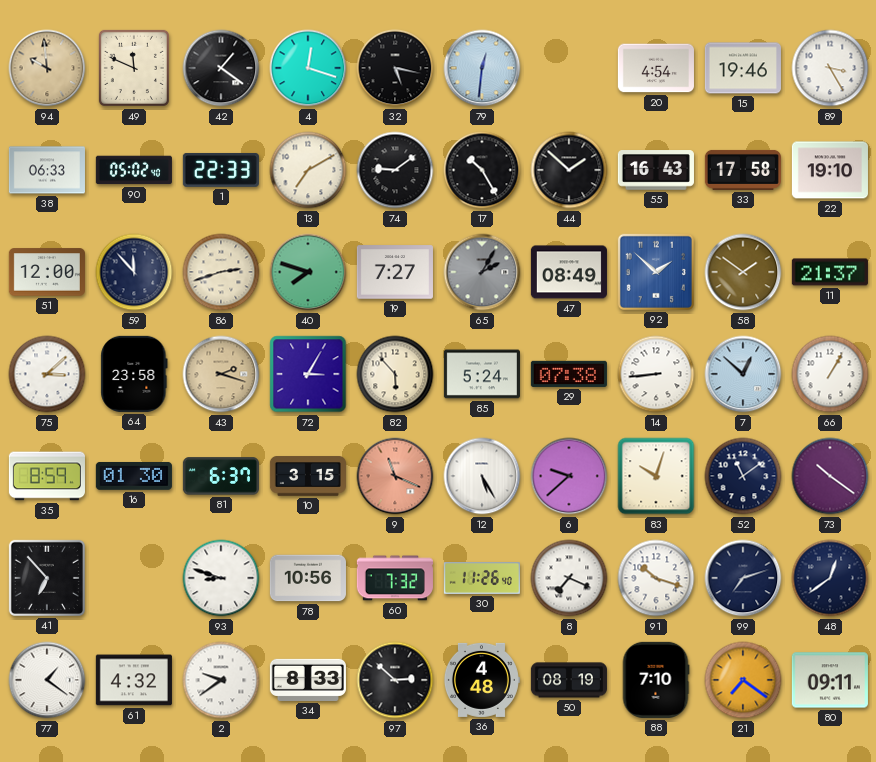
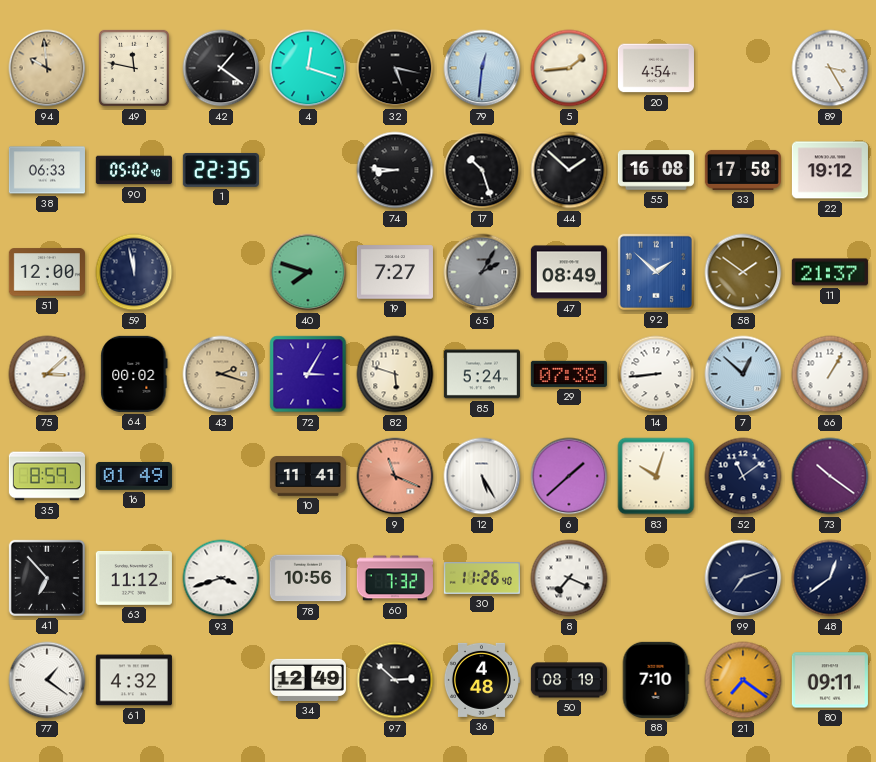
49: 11:49 -> 11:47 (134, 68)
5: none -> 1:44 (569, 68)
15: 19:46 -> none (743, 68)
1: 22:33 -> 22:35 (221, 170)
13: 7:10 -> none (308, 170)
74: 9:09 -> 8:46 (395, 170)
17: 10:25 -> 10:27 (482, 170)
55: 16:43 -> 16:08 (656, 170)
22: 19:10 -> 19:12 (830, 170)
59: 11:53 -> 11:58 (134, 272)
86: 2:42 -> none (221, 272)
64: 23:58 -> 00:02 (134, 374)
82: 5:53 -> 5:48 (395, 374)
16: 01:30 -> 01:49 (134, 476)
81: 6:37 -> none (221, 476)
10: 3:15 -> 11:41 (308, 476)
6: 9:38 -> 1:38 (569, 476)
63: none -> 11:12 (134, 578)
93: 8:48 -> 3:42 (221, 578)
91: 10:18 -> none (656, 578)
2: 9:39 -> none (221, 680)
34: 8:33 -> 12:49 (308, 680)
